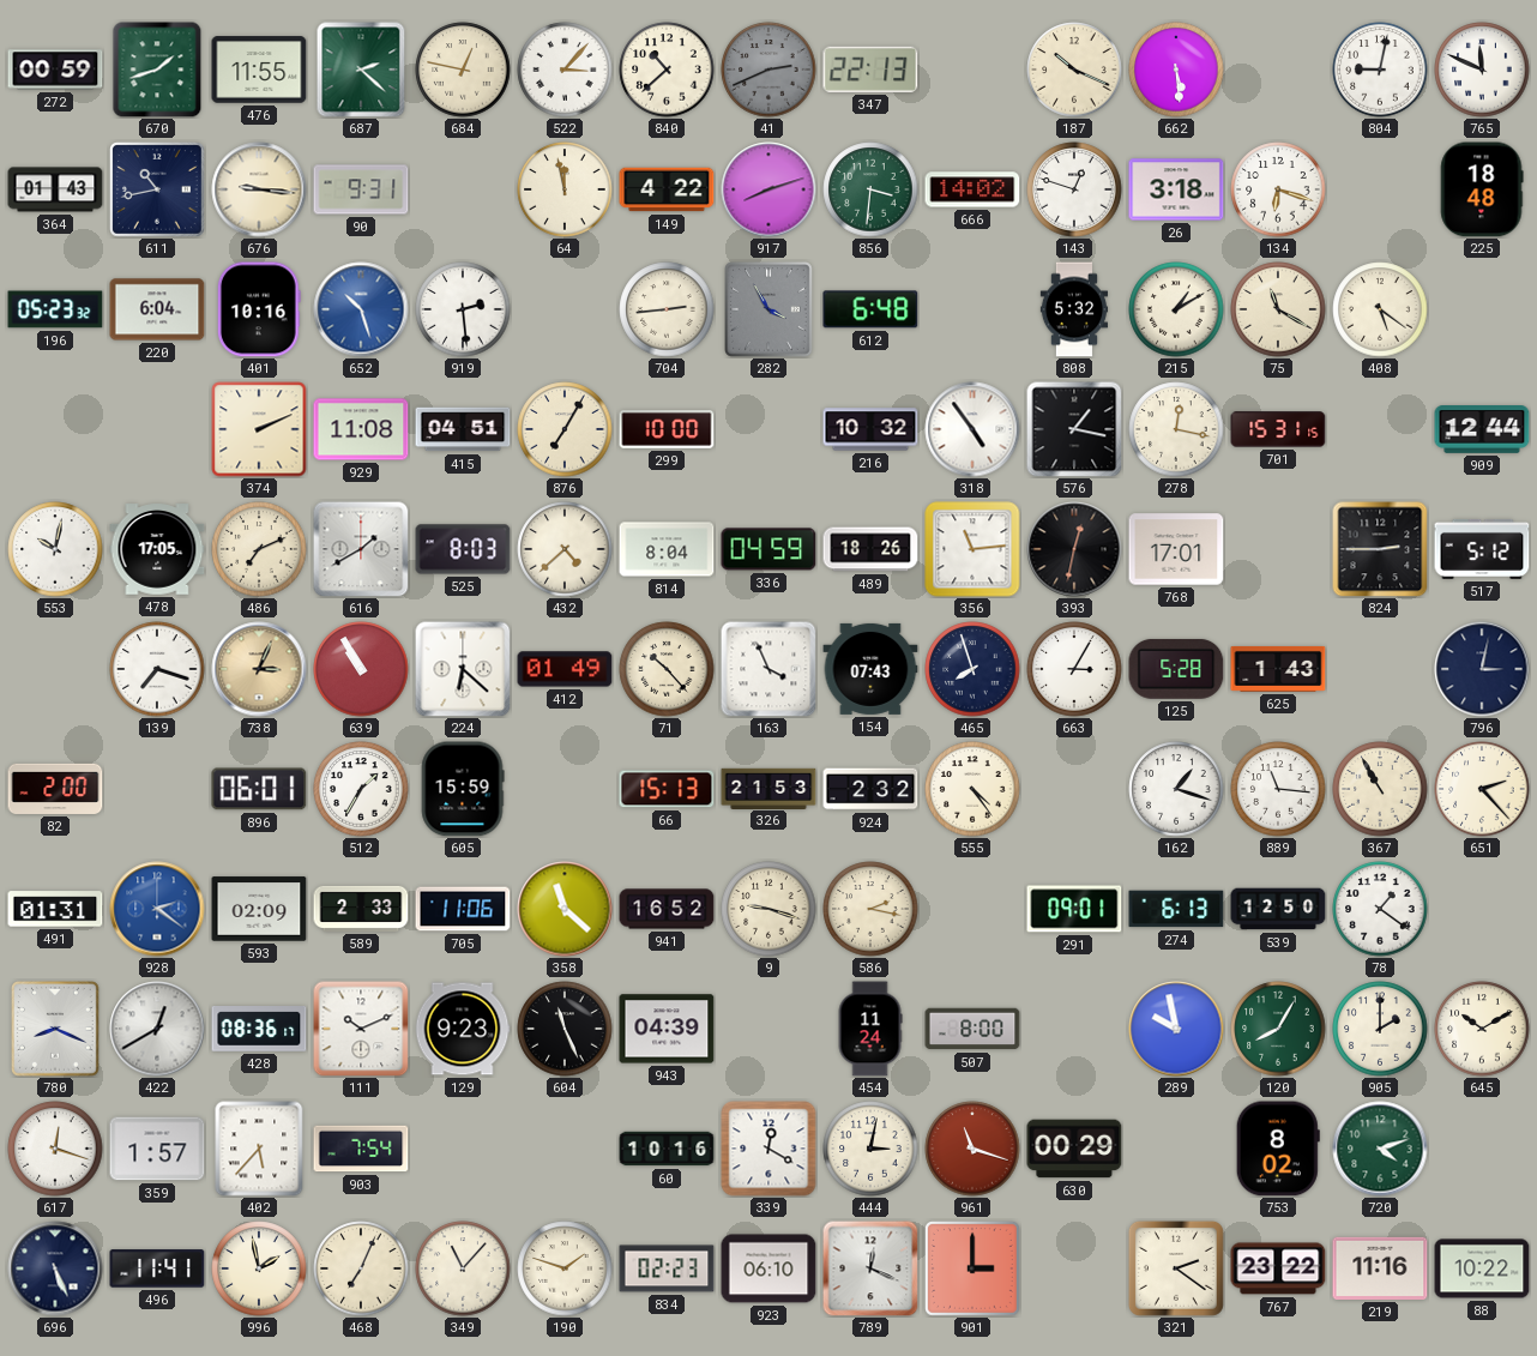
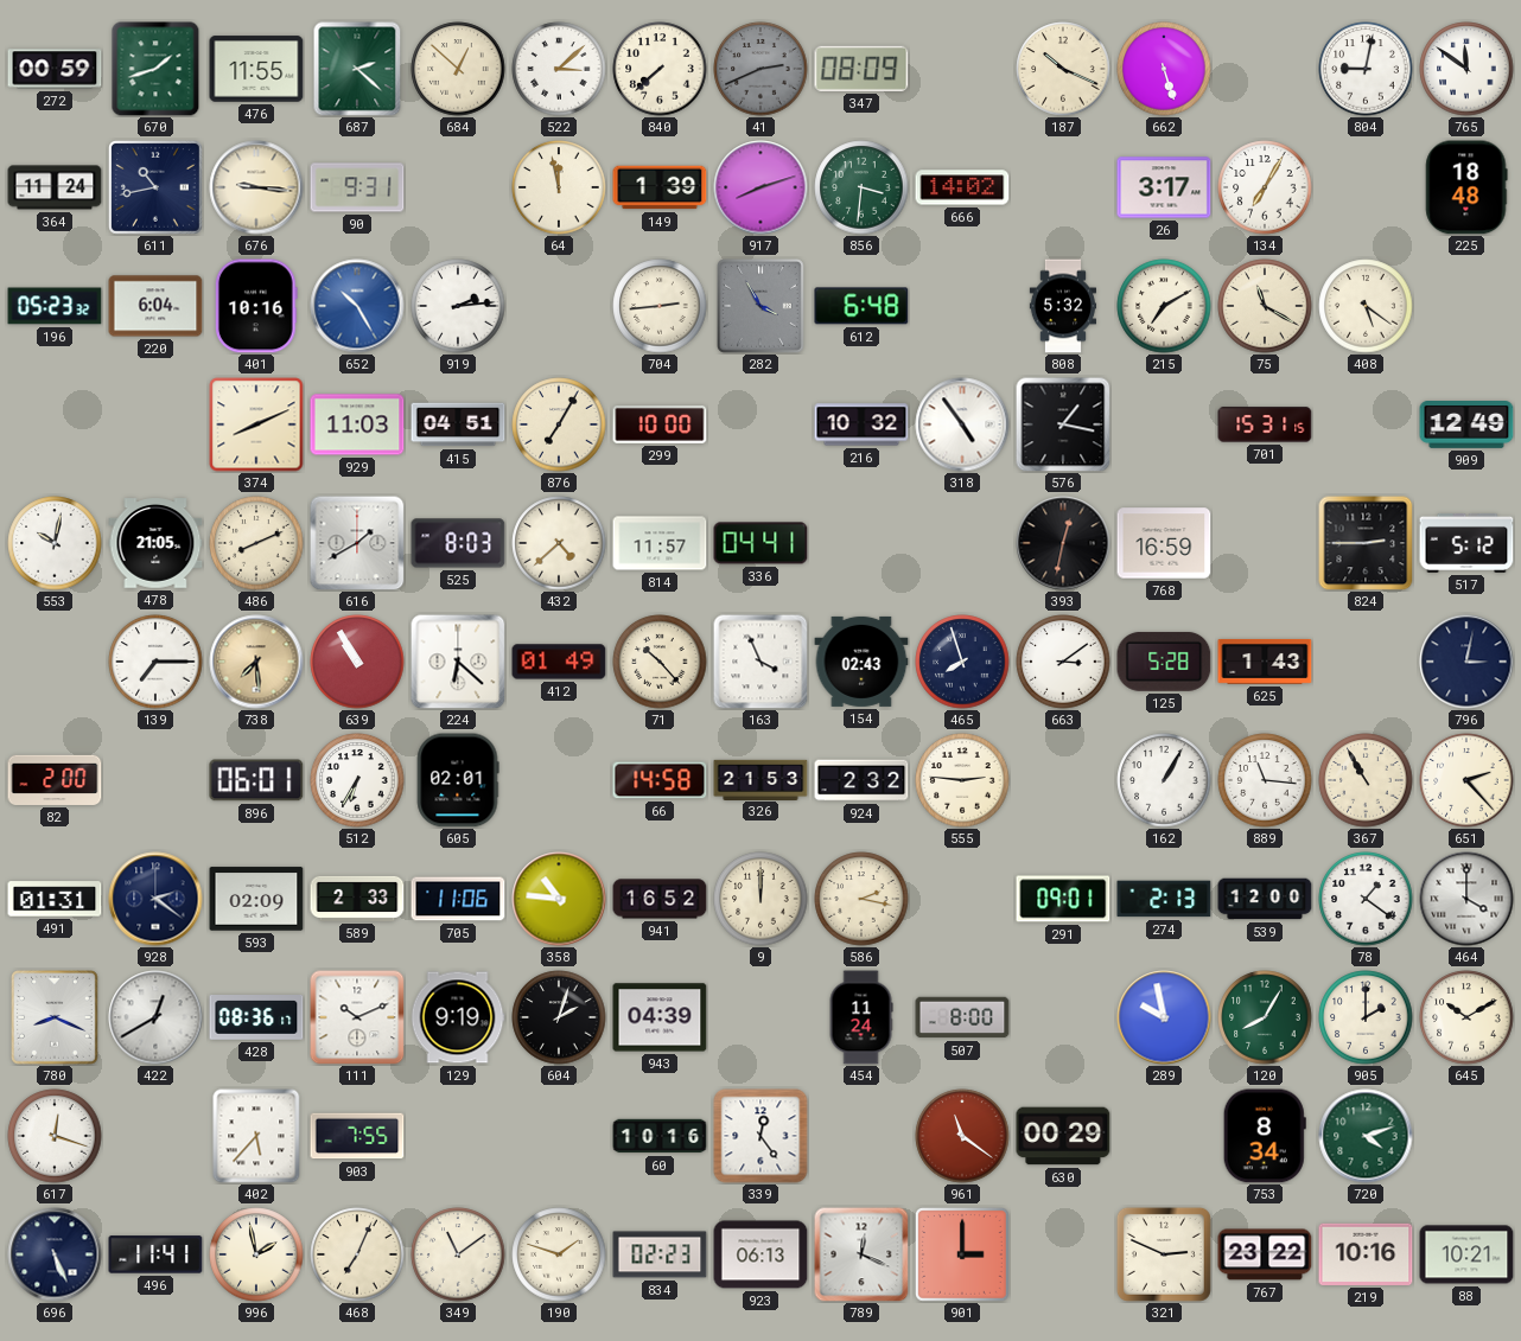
684: 12:47 -> 12:52 (458, 69)
522: 3:07 -> 3:08 (559, 69)
840: 10:38 -> 7:38 (660, 69)
347: 22:13 -> 08:09 (861, 69)
662: 5:29 -> 5:27 (1164, 69)
765: 11:49 -> 11:51 (1466, 69)
364: 01:43 -> 11:24 (55, 187)
149: 4:22 -> 1:39 (660, 187)
143: 12:48 -> none (1074, 189)
26: 3:18 -> 3:17 (1164, 187)
134: 6:18 -> 7:05 (1265, 187)
652: 10:27 -> 10:25 (357, 306)
919: 2:29 -> 2:14 (458, 306)
215: 1:10 -> 7:10 (1164, 306)
374: 2:11 -> 8:11 (256, 424)
929: 11:08 -> 11:03 (357, 424)
278: 12:17 -> none (1176, 429)
909: 12:44 -> 12:49 (1466, 426)
478: 17:05 -> 21:05 (155, 543)
486: 7:11 -> 8:11 (256, 543)
814: 8:04 -> 11:57 (660, 543)
336: 04:59 -> 04:41 (760, 543)
489: 18:26 -> none (870, 549)
356: 11:14 -> none (972, 549)
768: 17:01 -> 16:59 (1164, 543)
139: 7:18 -> 7:15 (155, 662)
738: 3:04 -> 7:29 (256, 662)
154: 07:43 -> 02:43 (861, 662)
663: 3:05 -> 3:09 (1063, 662)
512: 1:35 -> 6:35 (357, 780)
605: 15:59 -> 02:01 (458, 780)
66: 15:13 -> 14:58 (660, 780)
555: 4:24 -> 2:46 (962, 780)
162: 1:18 -> 1:05 (1164, 780)
928 dial: blue -> navy (155, 899)
358: 11:22 -> 10:46 (559, 899)
9: 9:18 -> 12:00 (760, 899)
274: 6:13 -> 2:13 (1164, 899)
539: 12:50 -> 12:00 (1265, 899)
464: none -> 4:00 (1466, 899)
129: 9:23 -> 9:19 (458, 1017)
604: 11:26 -> 2:03 (559, 1017)
359: 1:57 -> none (157, 1149)
903: 7:54 -> 7:55 (357, 1136)
339: 12:20 -> 12:24 (760, 1136)
444: 3:02 -> none (870, 1149)
961: 11:18 -> 11:21 (962, 1136)
753: 8:02 -> 8:34 (1265, 1136)
349: 11:07 -> 11:09 (458, 1254)
923: 06:10 -> 06:13 (760, 1254)
321: 2:21 -> 2:49 (1164, 1254)
219: 11:16 -> 10:16 (1366, 1254)
88: 10:22 -> 10:21 (1466, 1254)
